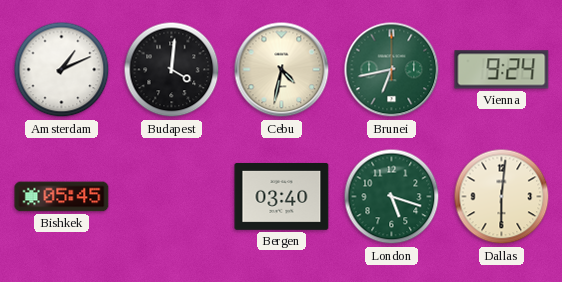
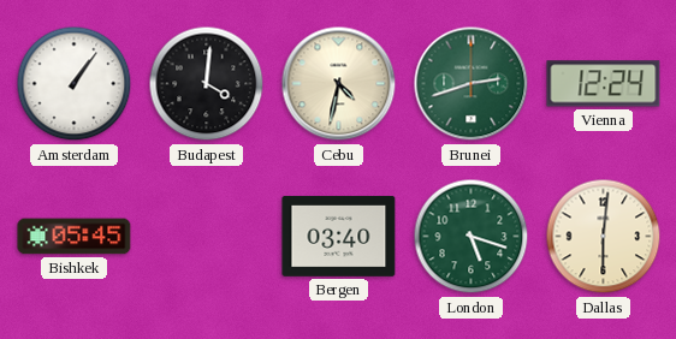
Amsterdam: 1:11 -> 1:06 (75, 84)
Brunei: 6:43 -> 2:42 (472, 84)
Vienna: 9:24 -> 12:24 (604, 84)
